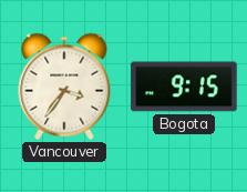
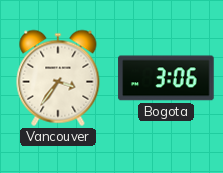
Bogota: 9:15 -> 3:06 (166, 78)
